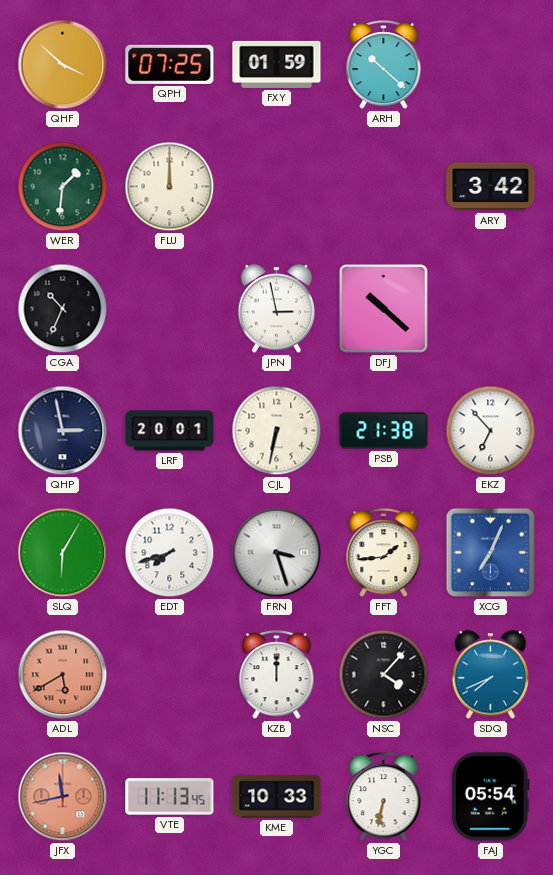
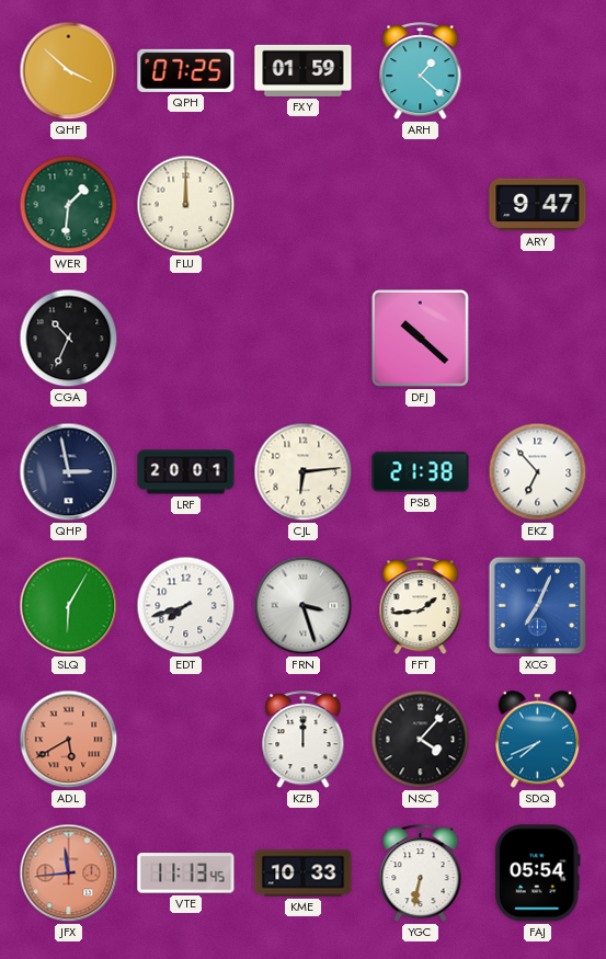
ARH: 10:22 -> 1:22 (421, 71)
ARY: 3:42 -> 9:47 (538, 205)
JPN: 2:58 -> none (277, 309)
CJL: 6:32 -> 6:14 (304, 472)
JFX: 11:43 -> 11:44 (69, 874)
